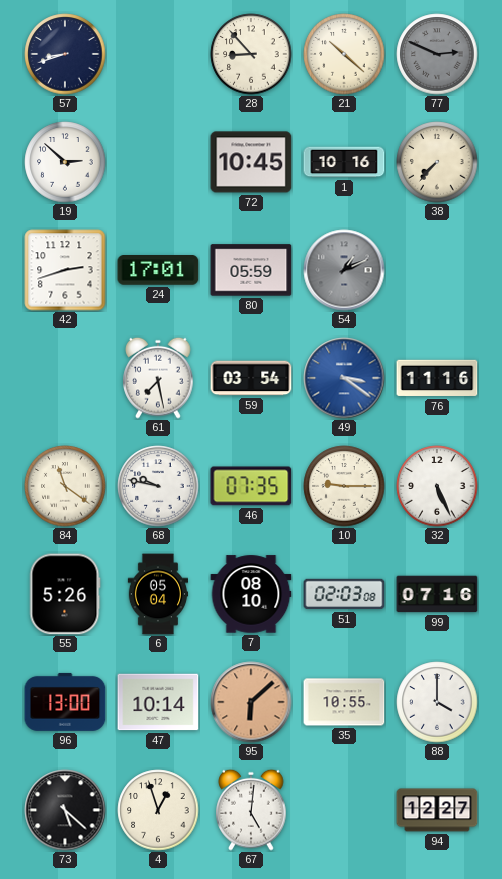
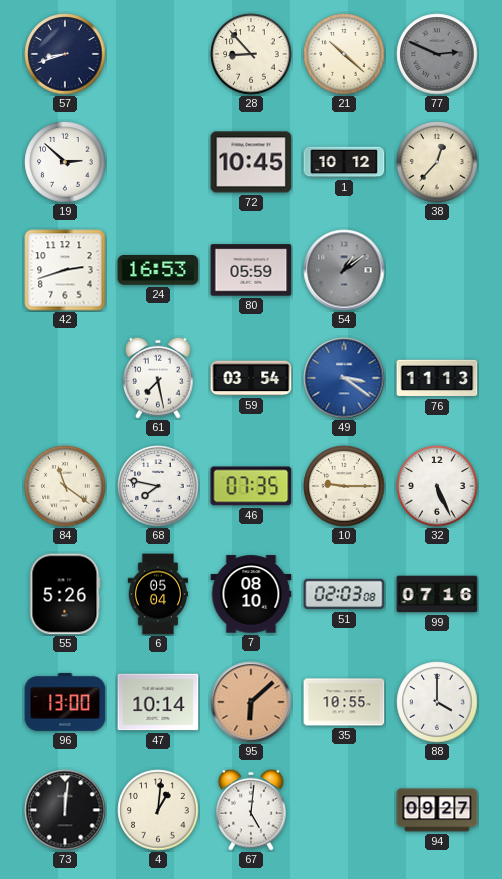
1: 10:16 -> 10:12 (344, 162)
38: 7:37 -> 12:37 (437, 162)
24: 17:01 -> 16:53 (158, 270)
54: 1:11 -> 1:09 (344, 270)
76: 11:16 -> 11:13 (437, 378)
68: 9:47 -> 7:47 (158, 486)
73: 5:22 -> 12:01 (65, 810)
4: 12:57 -> 1:01 (158, 810)
94: 12:27 -> 09:27 (437, 810)
